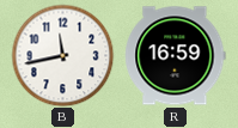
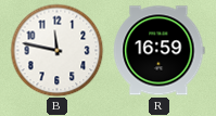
B: 11:43 -> 11:47 (56, 50)
